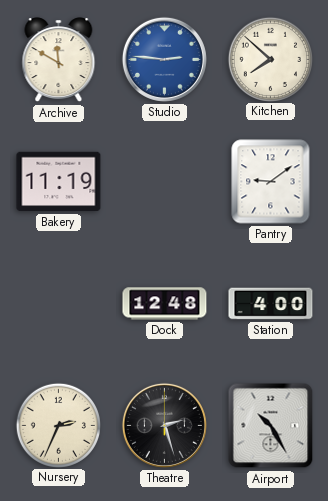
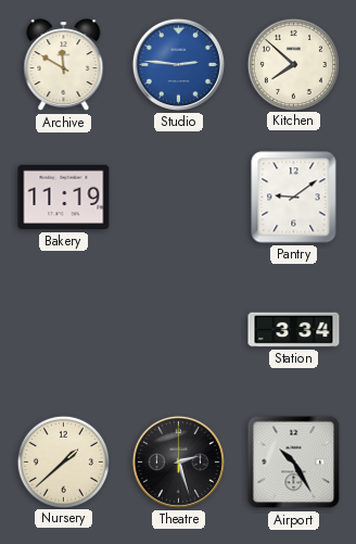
Dock: 12:48 -> none (165, 304)
Station: 4:00 -> 3:34 (294, 330)
Nursery: 2:34 -> 1:38 (63, 461)
